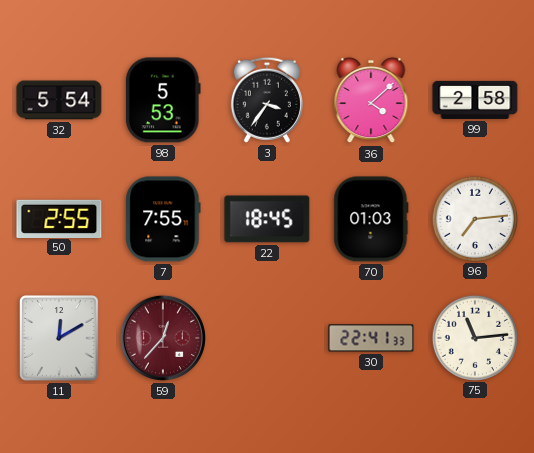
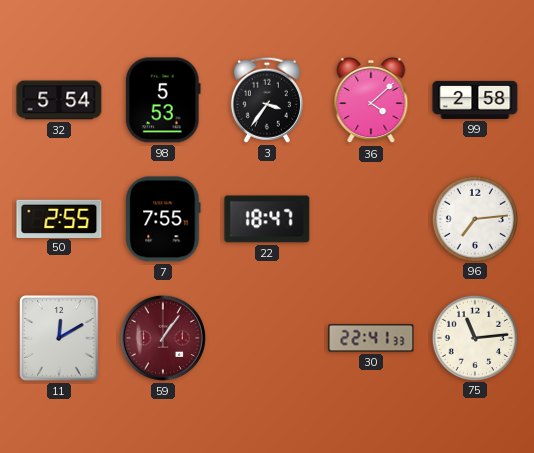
22: 18:45 -> 18:47 (267, 219)
70: 01:03 -> none (371, 219)
59: 12:37 -> 1:06 (163, 338)
